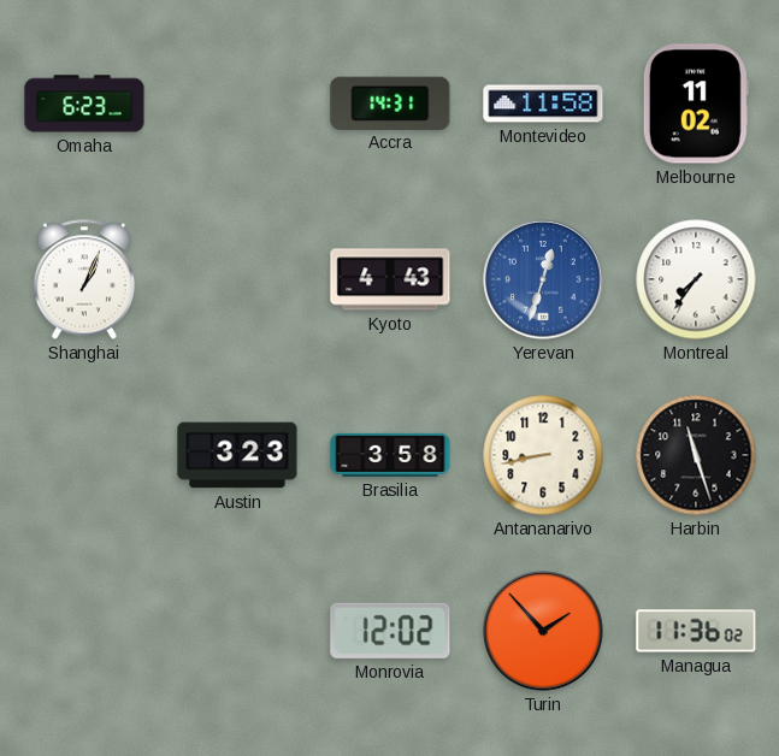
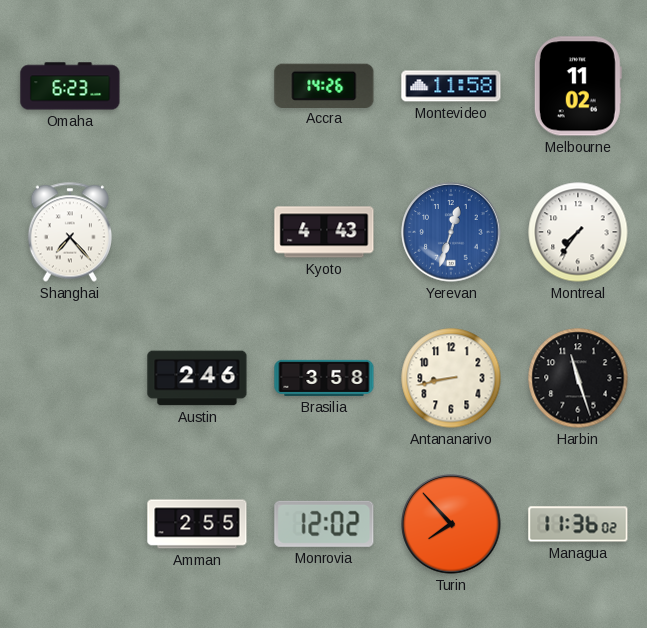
Accra: 14:31 -> 14:26 (324, 85)
Shanghai: 1:04 -> 7:23 (69, 232)
Austin: 3:23 -> 2:46 (197, 378)
Amman: none -> 2:55 (197, 524)
Turin: 1:53 -> 7:53 (451, 524)
